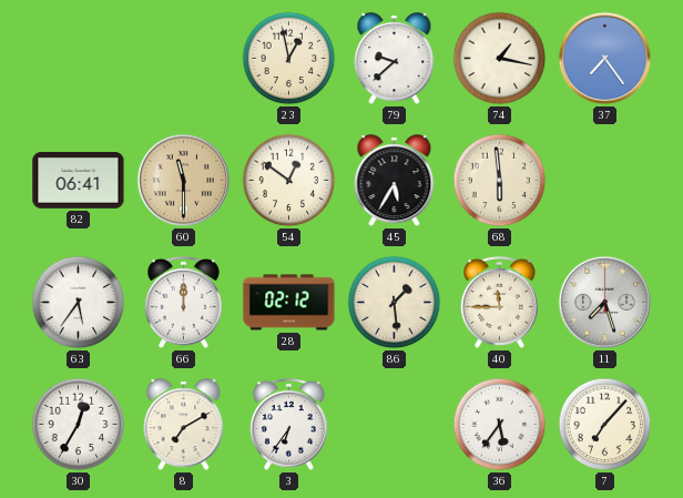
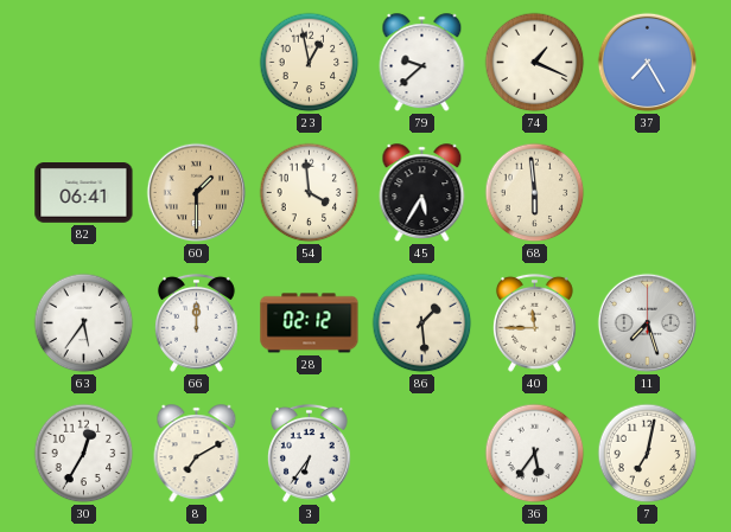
74: 1:17 -> 1:19 (535, 63)
37: 7:24 -> 7:25 (648, 63)
60: 11:30 -> 1:30 (197, 193)
54: 12:51 -> 3:59 (310, 193)
7: 7:07 -> 7:02 (648, 454)
